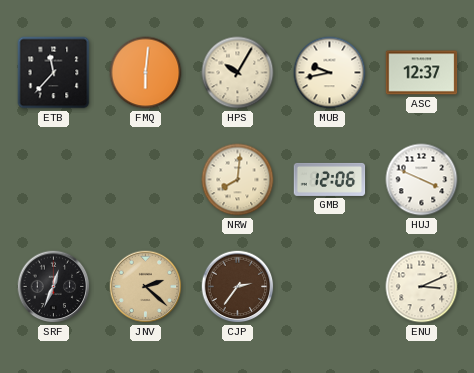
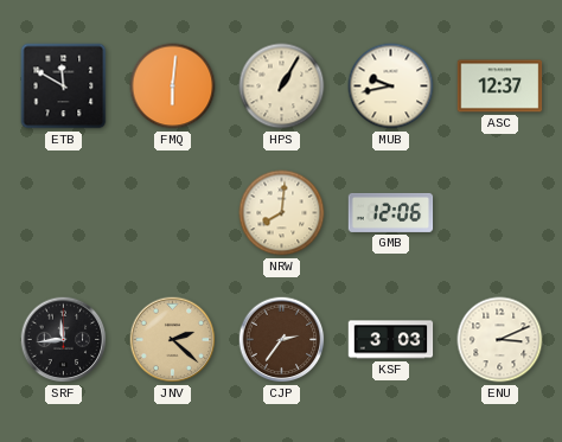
ETB: 11:37 -> 11:50 (64, 87)
HPS: 10:05 -> 1:05 (282, 87)
HUJ: 3:49 -> none (422, 180)
SRF: 12:34 -> 11:44 (64, 340)
KSF: none -> 3:03 (391, 340)
